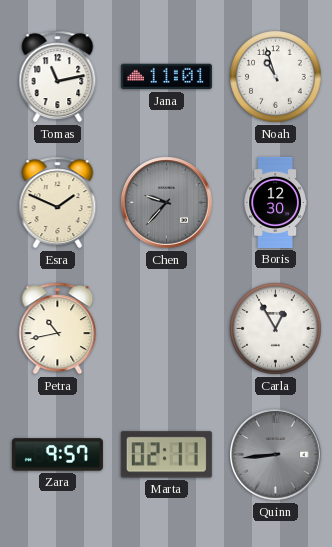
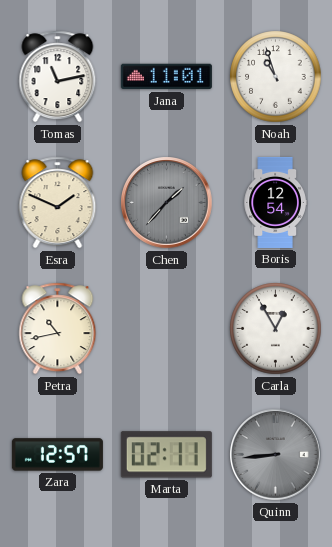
Chen: 9:37 -> 1:37 (167, 203)
Boris: 12:30 -> 12:54 (275, 202)
Zara: 9:57 -> 12:57 (57, 455)
